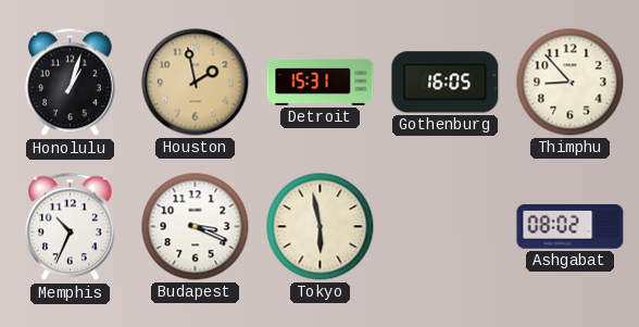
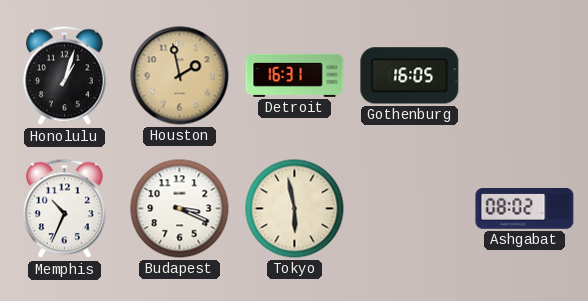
Detroit: 15:31 -> 16:31 (295, 75)
Thimphu: 8:53 -> none (571, 83)
